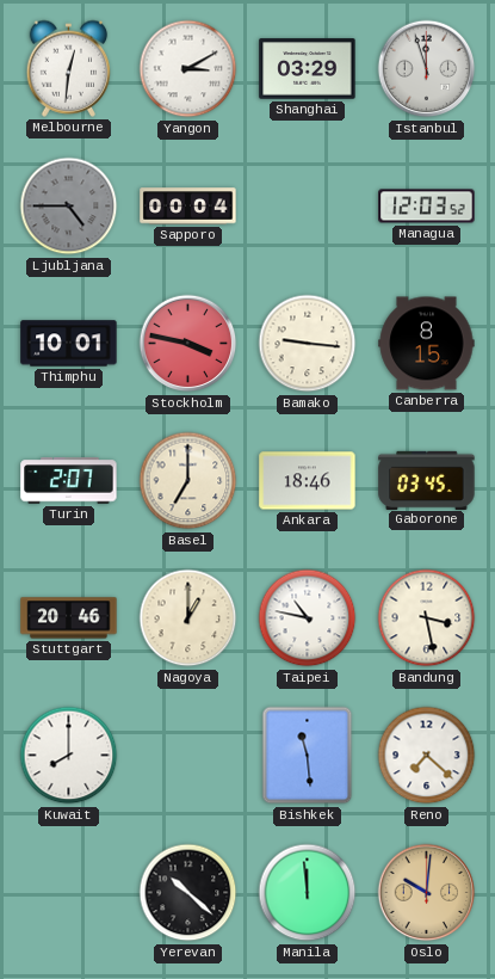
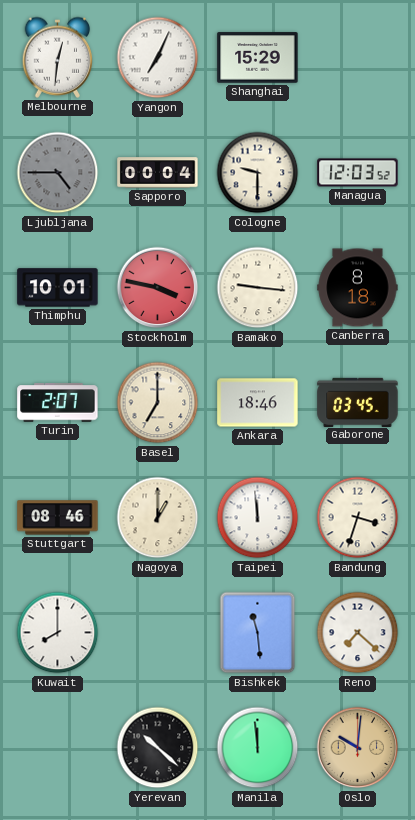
Yangon: 3:10 -> 7:04 (158, 58)
Shanghai: 03:29 -> 15:29 (258, 58)
Istanbul: 11:57 -> none (427, 69)
Cologne: none -> 9:30 (258, 173)
Canberra: 8:15 -> 8:18 (358, 288)
Stuttgart: 20:46 -> 08:46 (58, 518)
Taipei: 10:47 -> 11:59 (258, 518)
Bandung: 3:28 -> 3:33 (358, 518)
